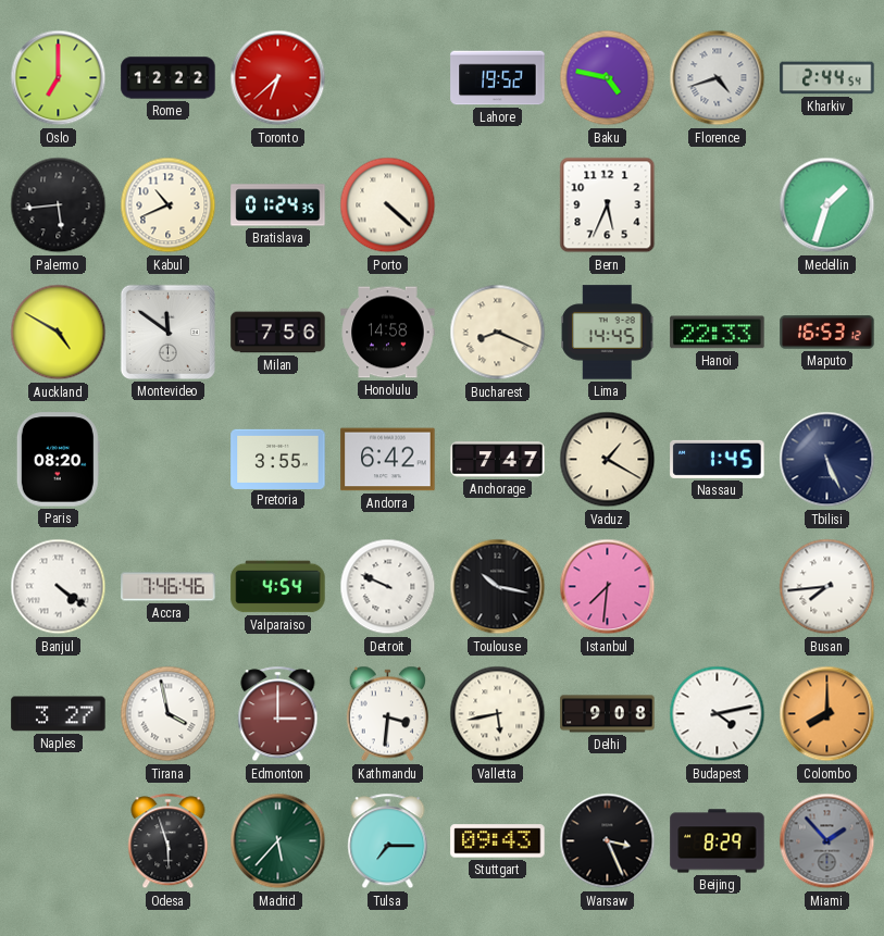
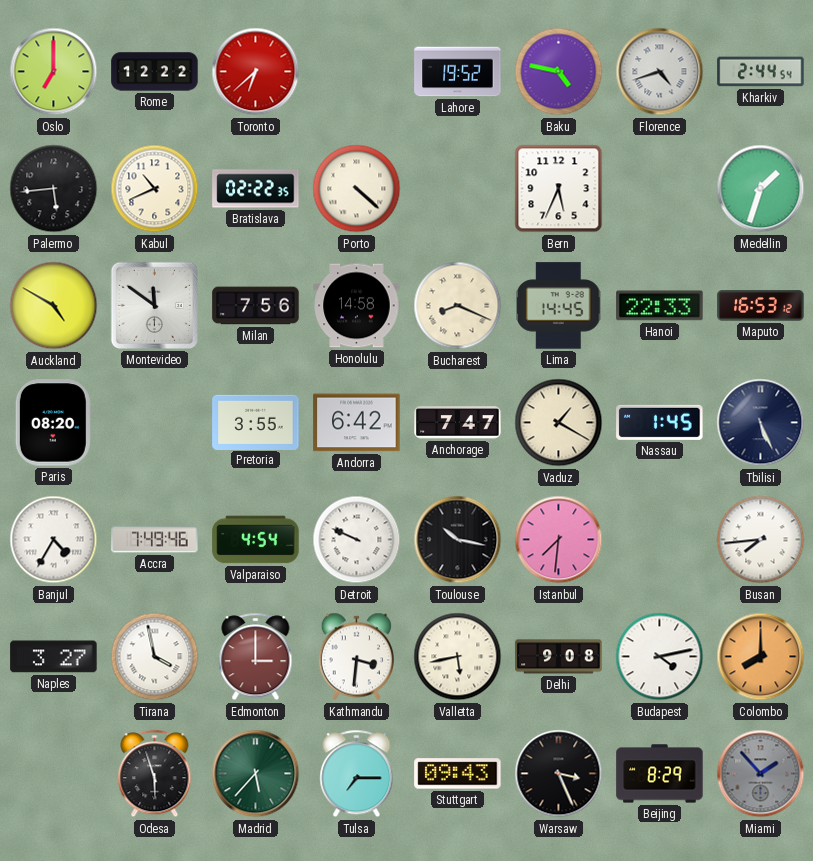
Bratislava: 01:24 -> 02:22 (256, 189)
Banjul: 4:21 -> 4:35 (54, 540)
Accra: 7:46 -> 7:49 (155, 540)
